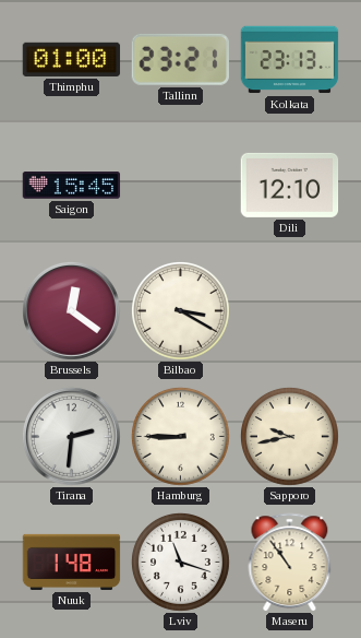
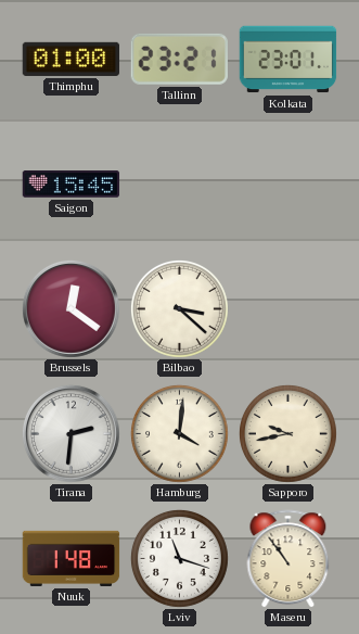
Kolkata: 23:13 -> 23:01 (289, 60)
Dili: 12:10 -> none (290, 185)
Bilbao: 3:20 -> 3:22 (179, 308)
Hamburg: 8:45 -> 4:01 (179, 433)
